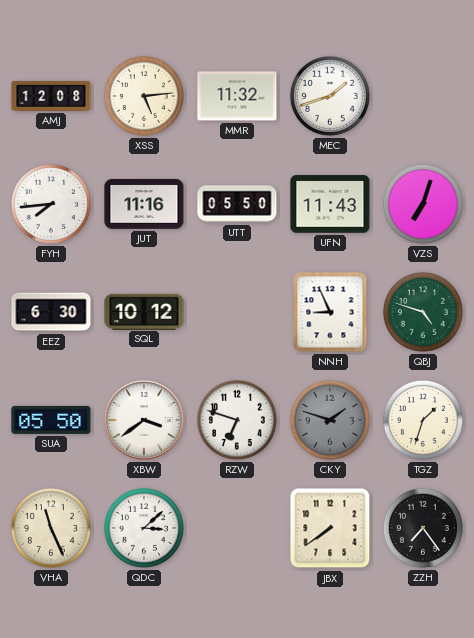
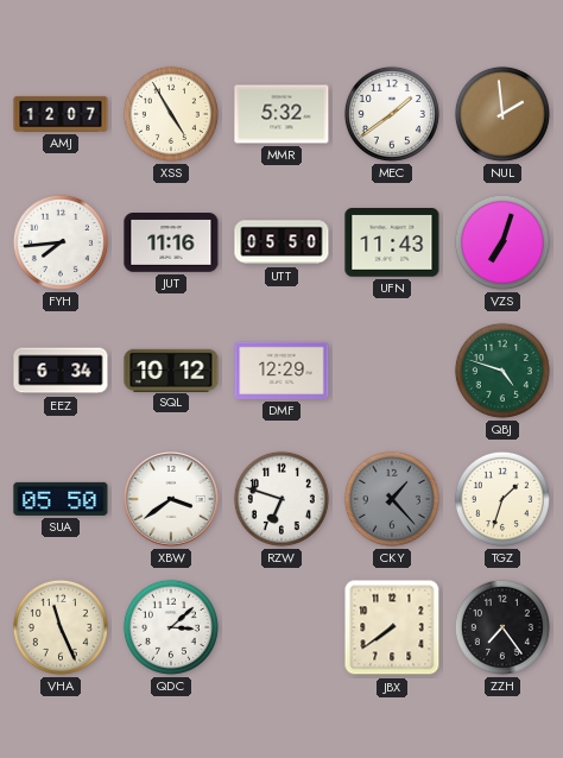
AMJ: 12:08 -> 12:07 (61, 114)
XSS: 5:14 -> 4:55 (171, 114)
MMR: 11:32 -> 5:32 (281, 114)
MEC: 1:42 -> 1:39 (392, 114)
NUL: none -> 1:59 (502, 114)
EEZ: 6:30 -> 6:34 (61, 371)
DMF: none -> 12:29 (281, 371)
NNH: 8:56 -> none (330, 312)
CKY: 1:48 -> 1:23 (392, 499)
